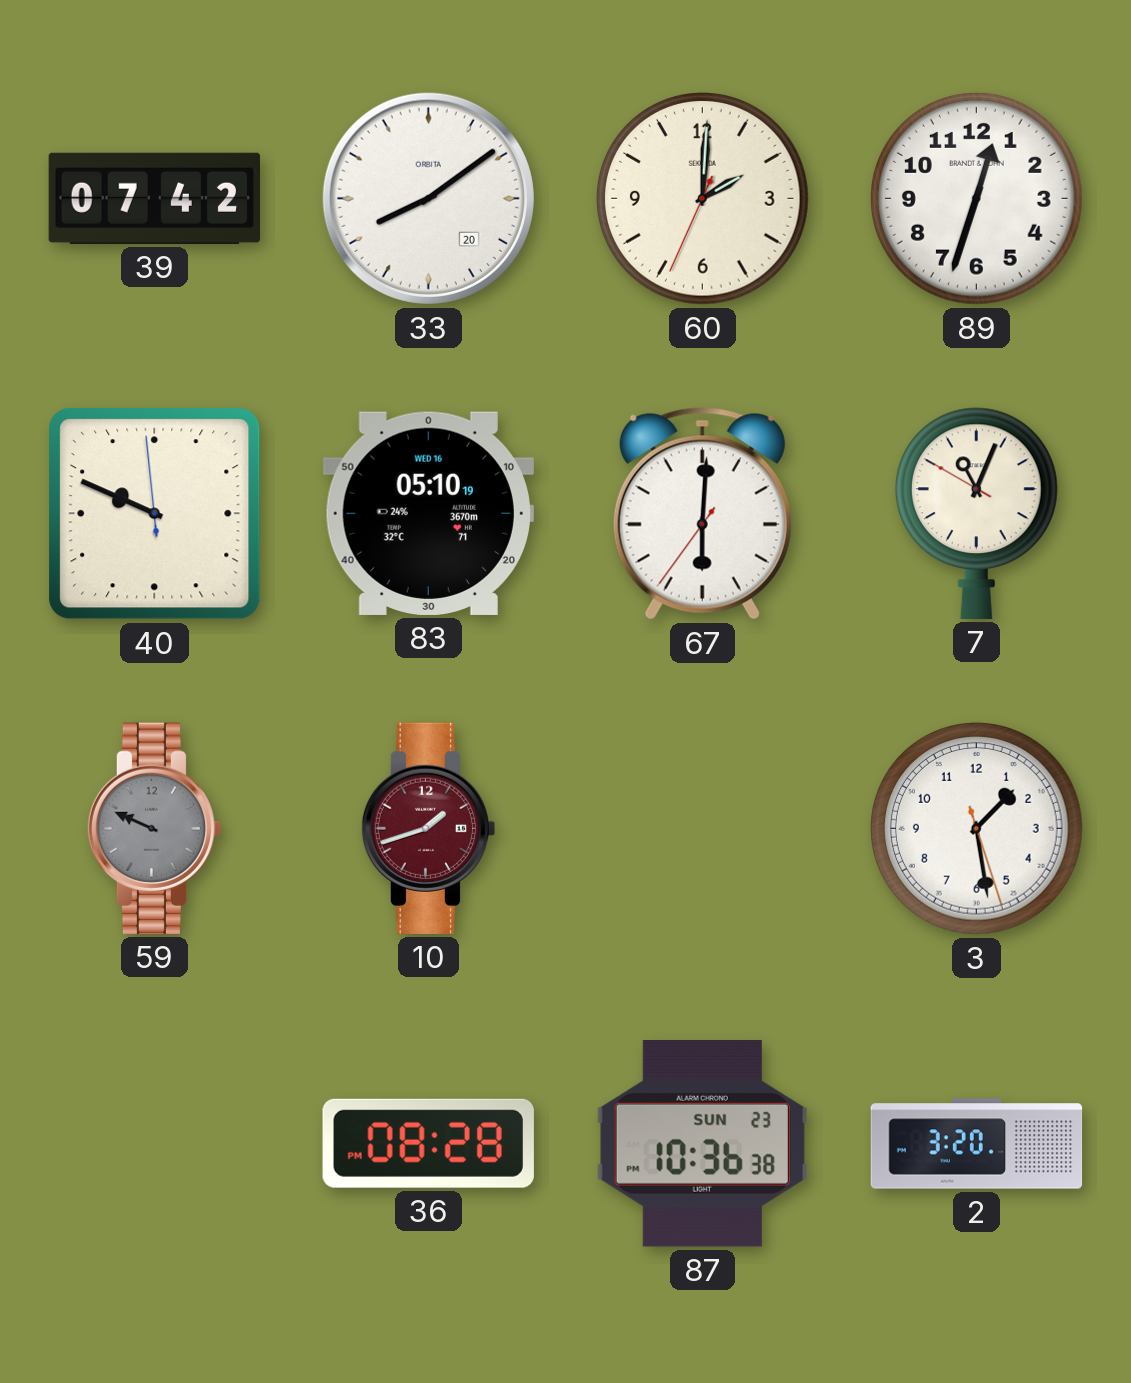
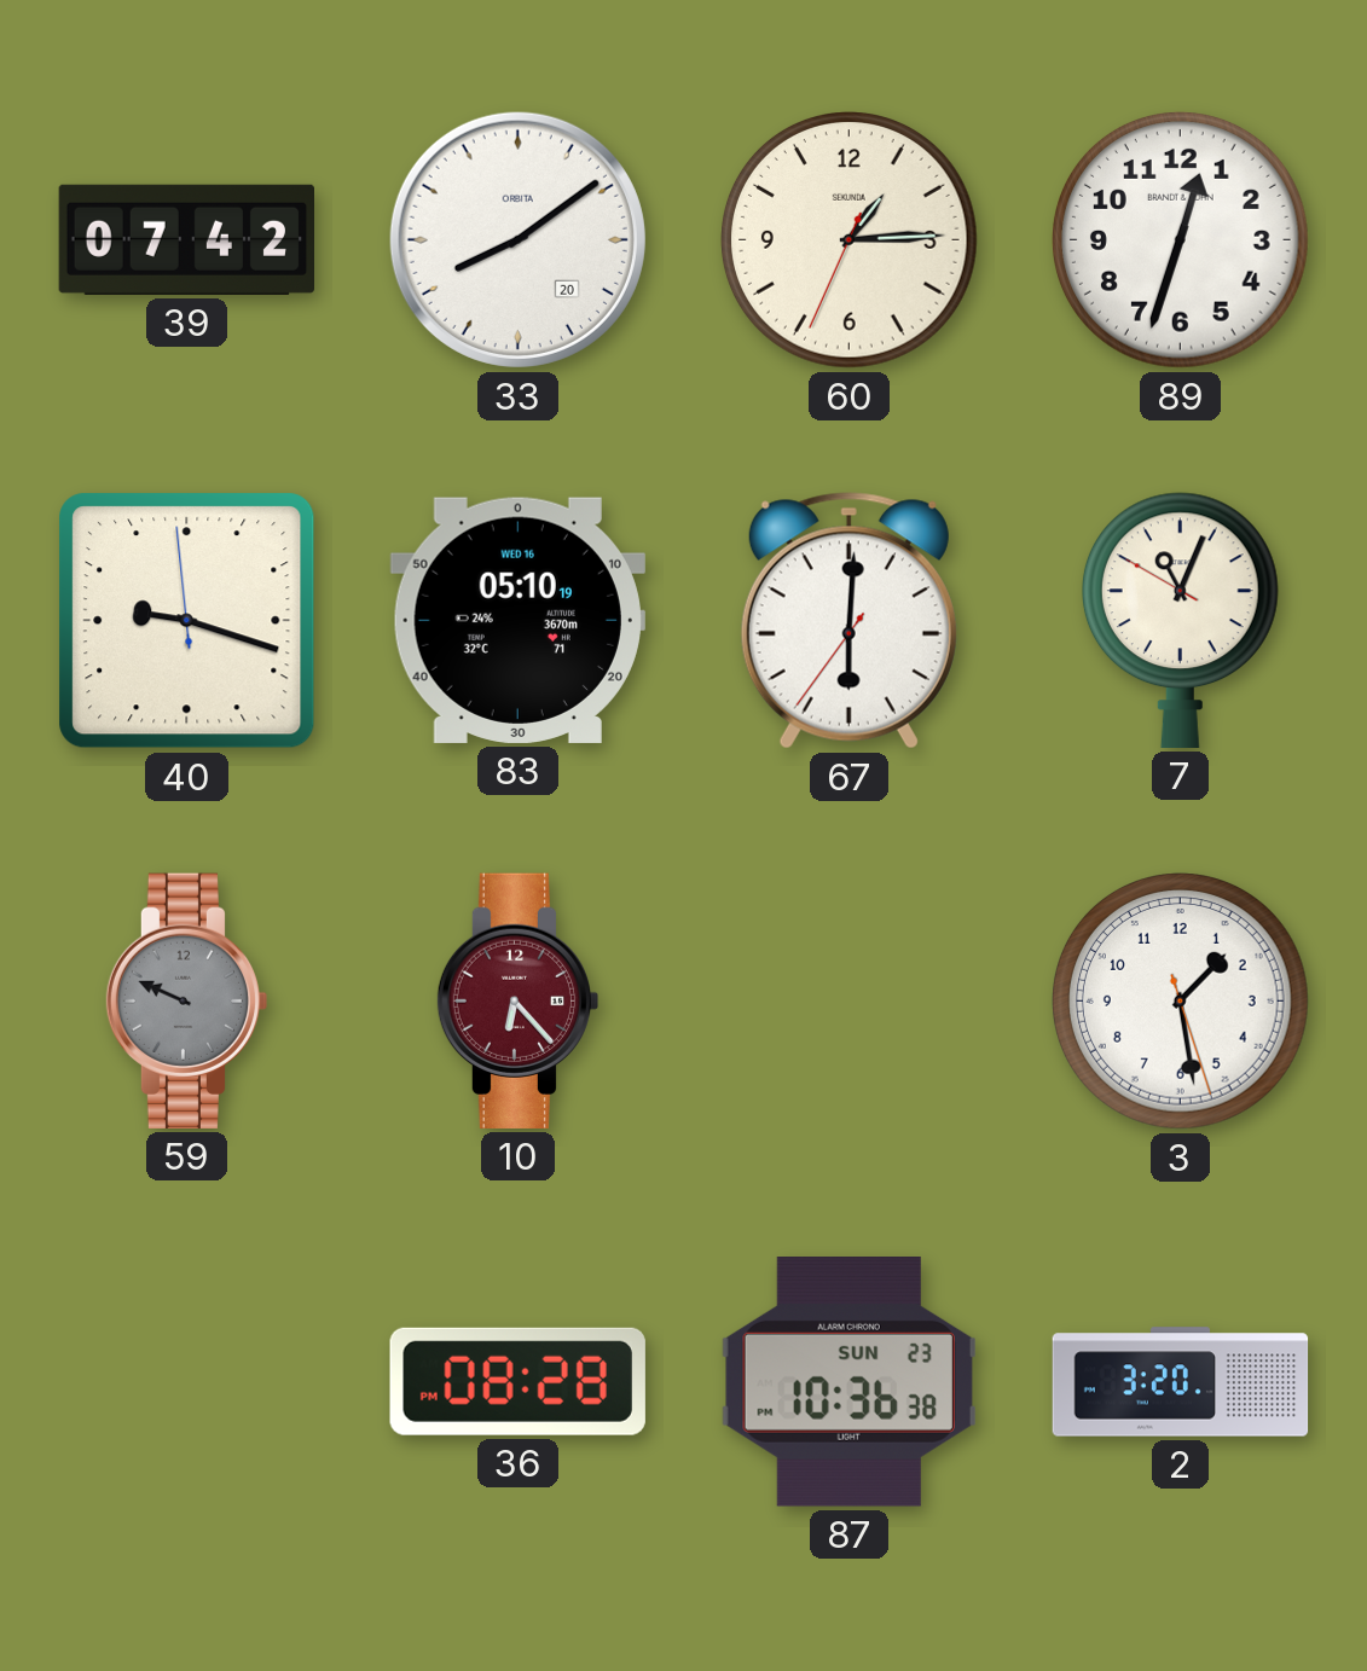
60: 2:00 -> 1:14 (850, 240)
40: 9:48 -> 9:17 (187, 621)
10: 1:42 -> 6:23 (519, 1000)
